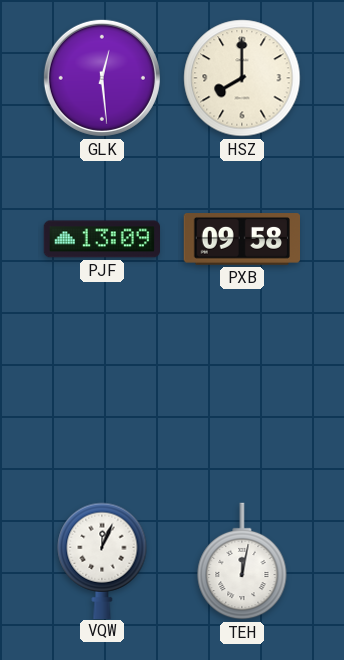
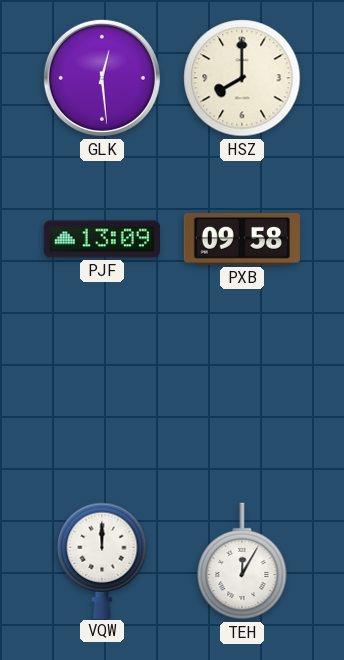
VQW: 12:04 -> 12:00 (102, 560)
TEH: 12:02 -> 12:05 (242, 561)
